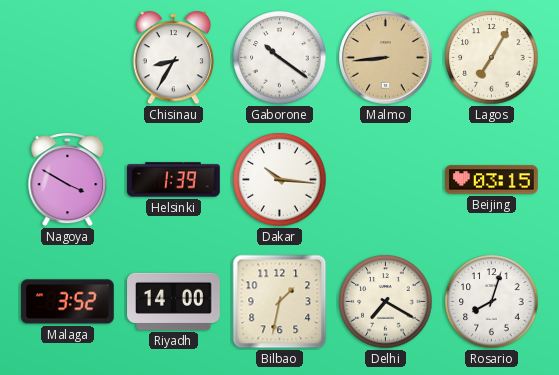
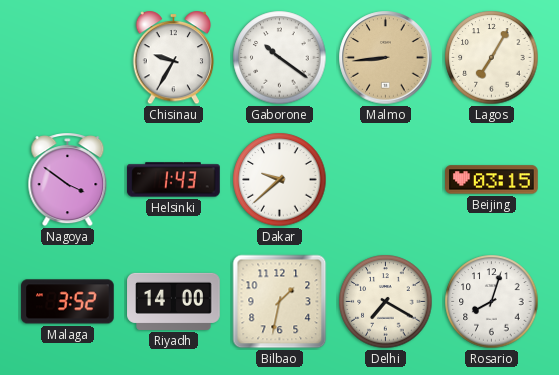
Chisinau: 8:35 -> 9:35 (174, 58)
Nagoya: 3:50 -> 3:51 (68, 180)
Helsinki: 1:39 -> 1:43 (174, 180)
Dakar: 10:16 -> 9:38 (280, 180)
